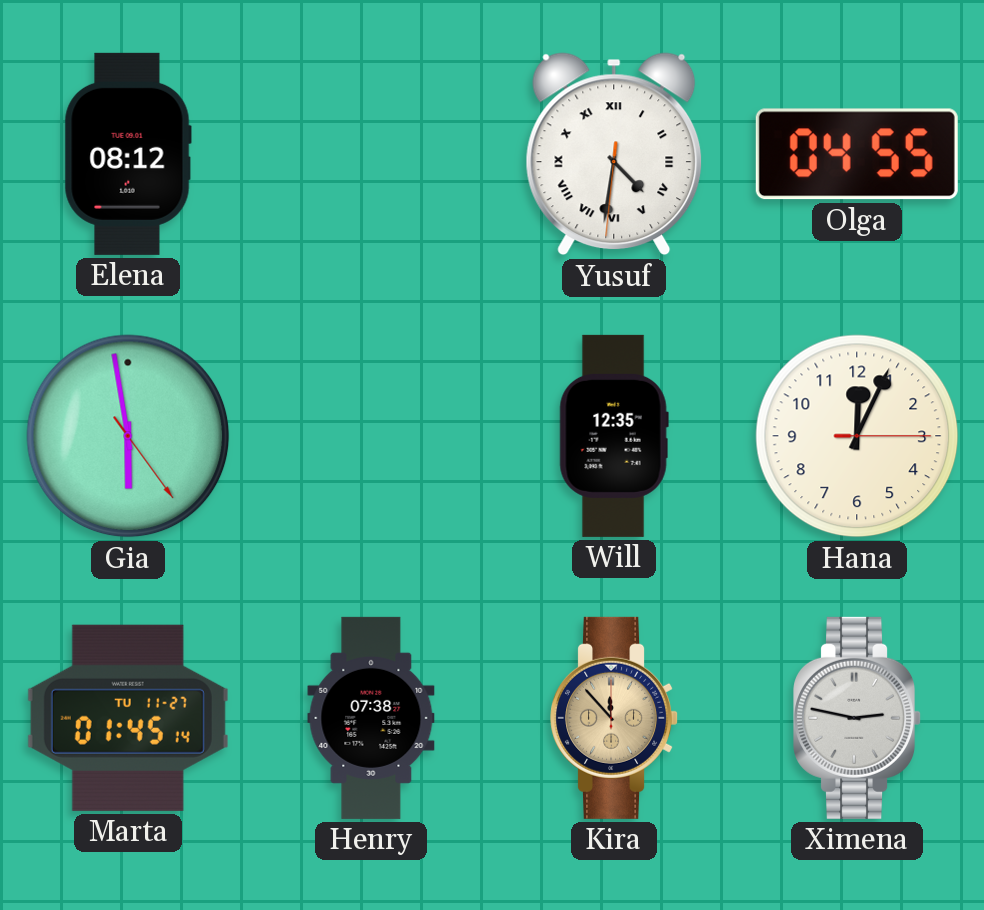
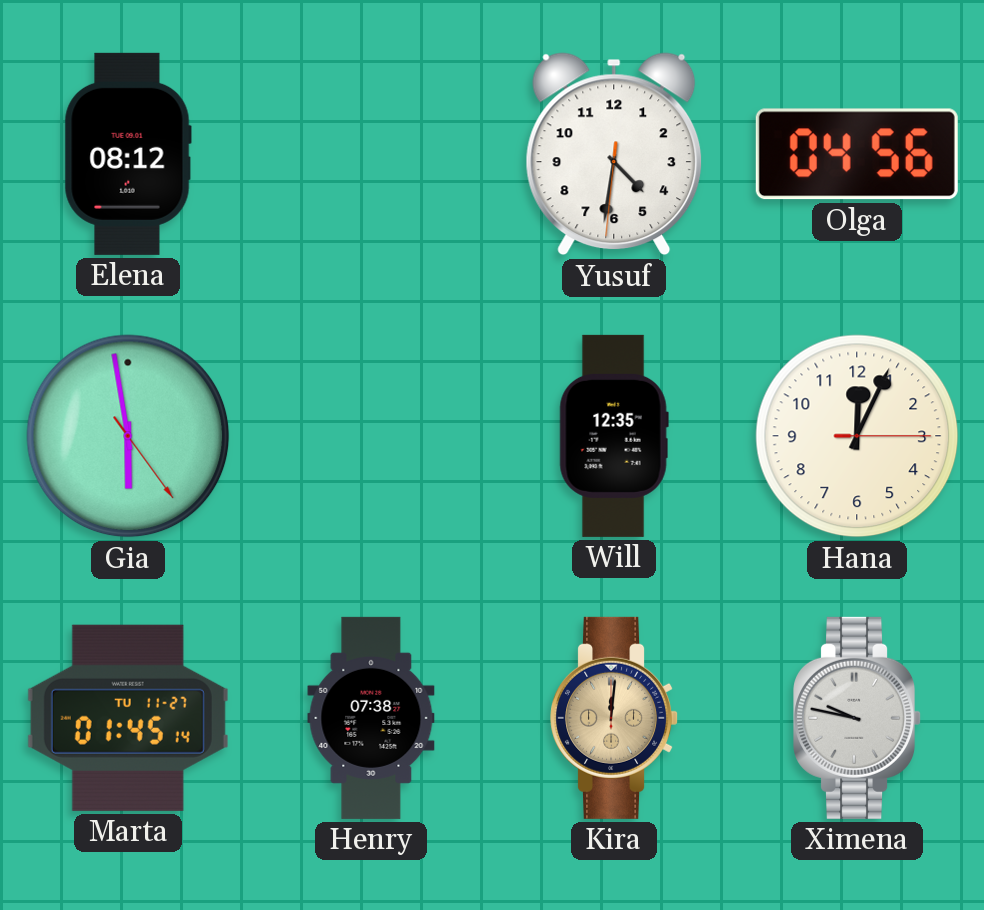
Yusuf numerals: Roman -> Arabic (614, 154)
Olga: 04:55 -> 04:56 (857, 154)
Kira: 11:53 -> 12:01 (615, 718)
Ximena: 2:47 -> 9:47 (858, 718)
